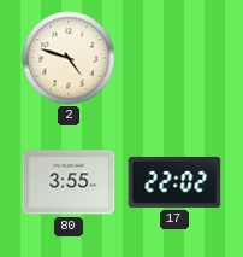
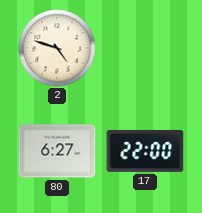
80: 3:55 -> 6:27 (57, 151)
17: 22:02 -> 22:00 (145, 151)
